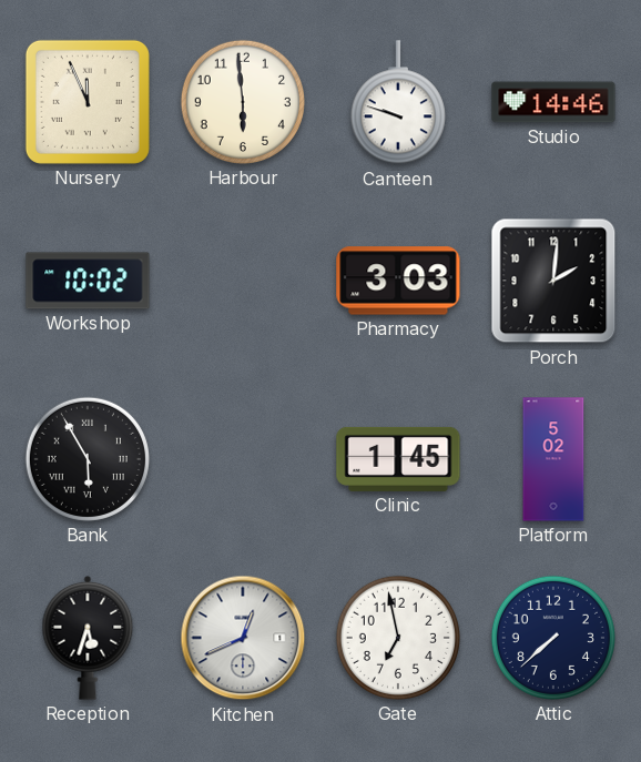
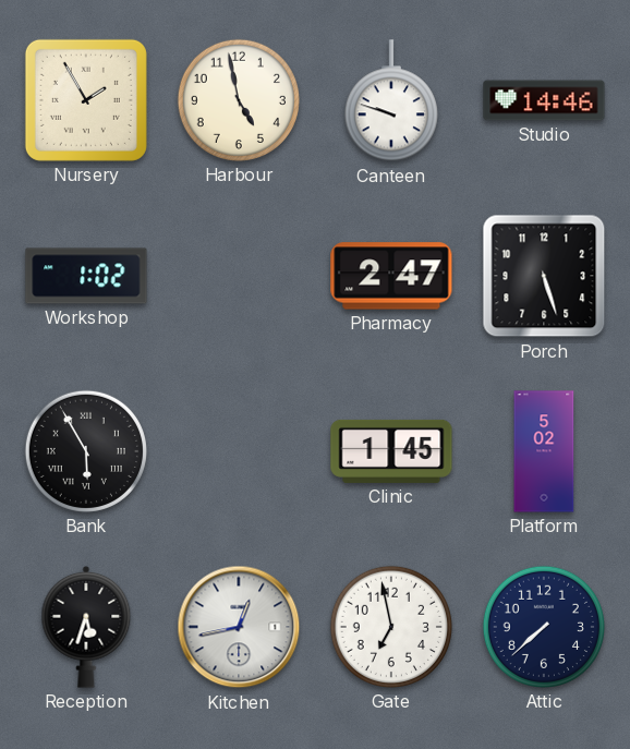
Nursery: 11:56 -> 1:55 (86, 100)
Harbour: 5:59 -> 4:58 (239, 100)
Workshop: 10:02 -> 1:02 (86, 276)
Pharmacy: 3:03 -> 2:47 (391, 276)
Porch: 2:01 -> 5:27 (544, 276)
Kitchen: 12:41 -> 12:43 (239, 627)
